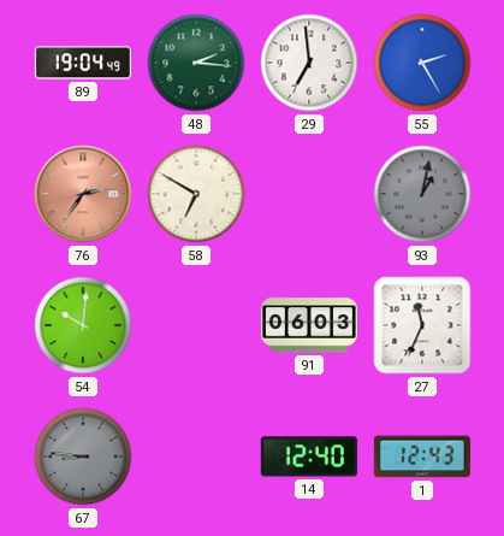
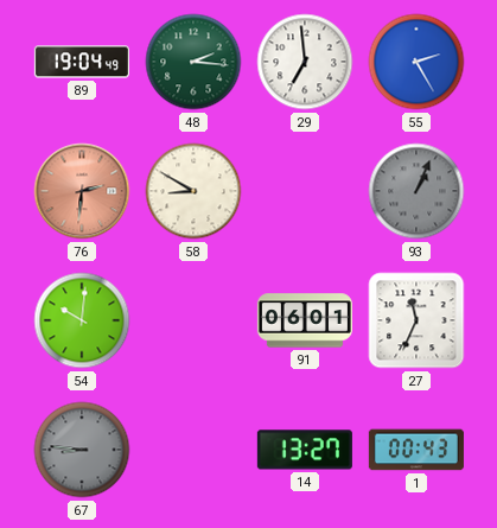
76: 2:36 -> 2:31 (82, 191)
58: 6:50 -> 8:50 (193, 191)
93: 1:02 -> 1:04 (416, 191)
91: 06:03 -> 06:01 (305, 320)
14: 12:40 -> 13:27 (305, 450)
1: 12:43 -> 00:43 (416, 450)
